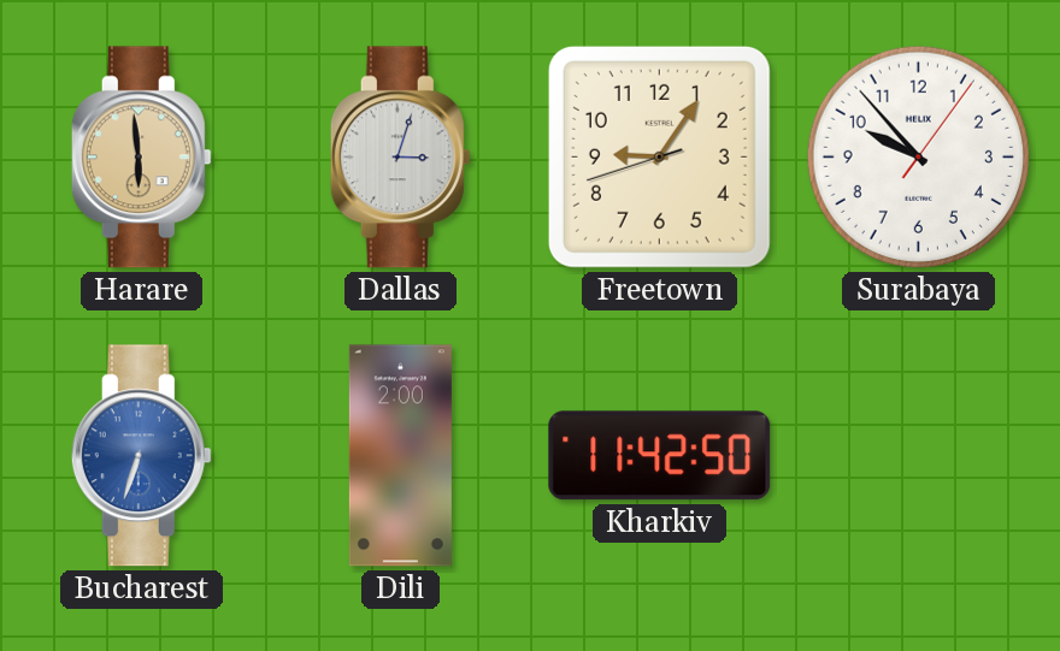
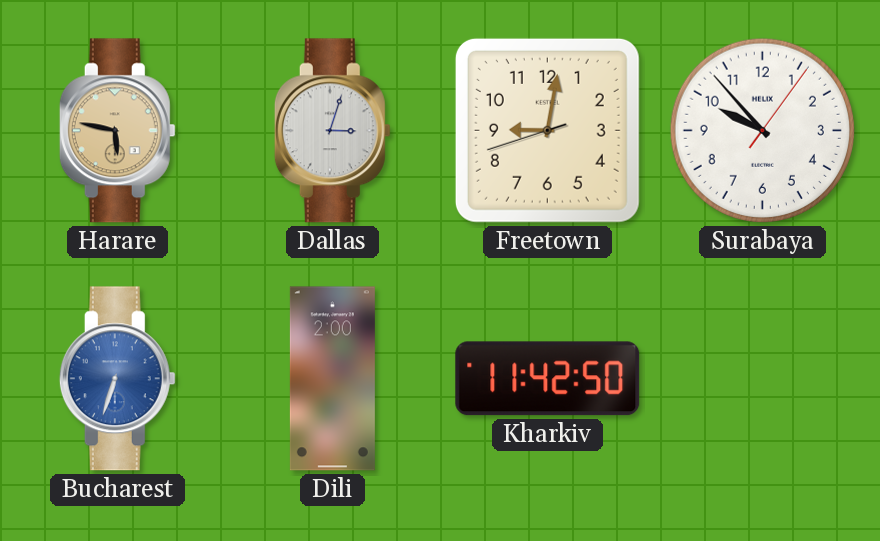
Harare: 5:59 -> 5:47 (117, 131)
Freetown: 9:05 -> 9:01 (547, 130)
